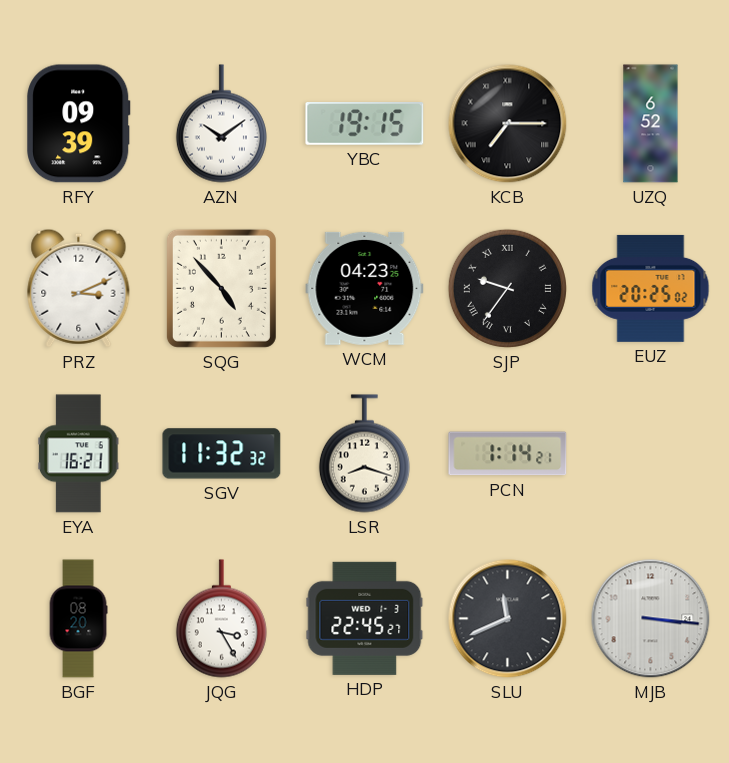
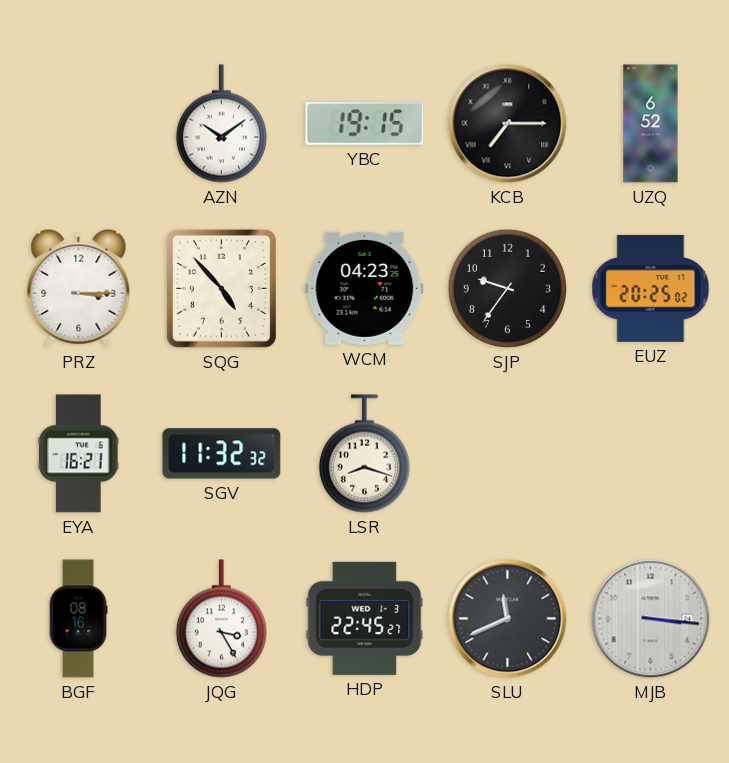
RFY: 09:39 -> none (79, 124)
PRZ: 3:11 -> 3:15 (79, 288)
SJP numerals: Roman -> Arabic (507, 288)
PCN: 1:14 -> none (508, 454)
BGF: 08:20 -> 08:16 (78, 619)
